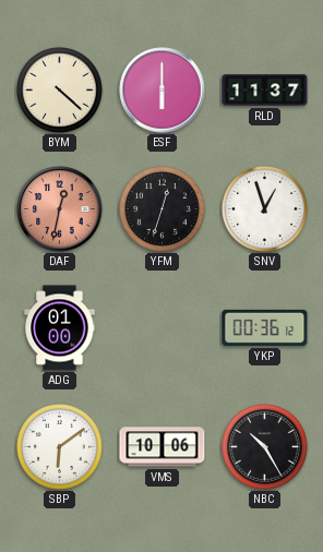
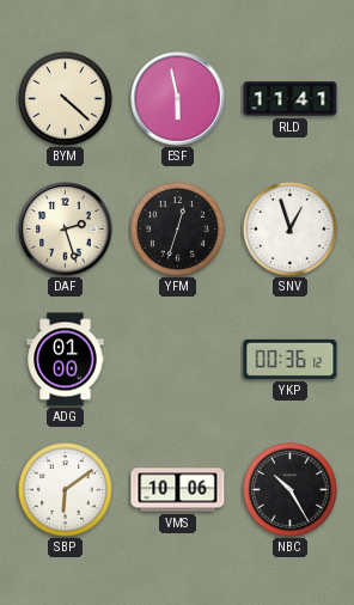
ESF: 6:00 -> 5:58 (178, 99)
RLD: 11:37 -> 11:41 (291, 99)
DAF: 12:32 -> 2:27 (66, 230)
DAF dial: salmon -> cream (66, 230)
